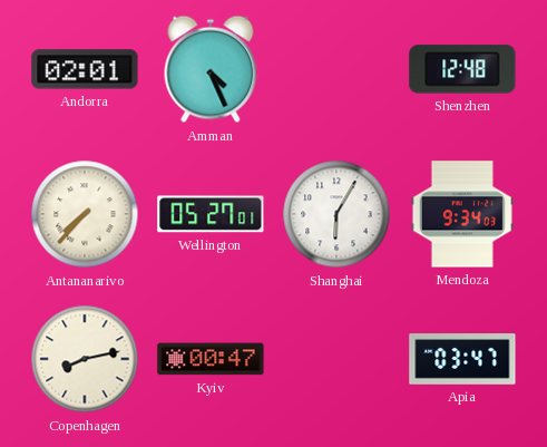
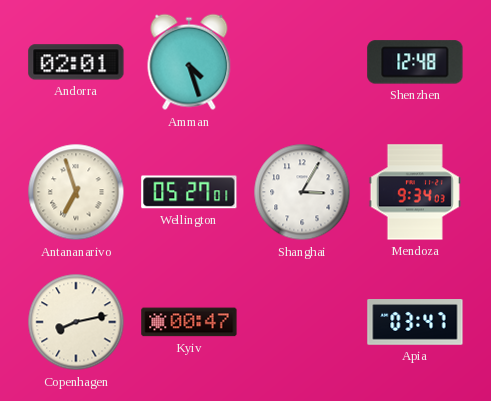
Amman: 4:26 -> 4:27 (189, 62)
Antananarivo: 7:37 -> 6:57 (76, 192)
Shanghai: 6:05 -> 3:05 (302, 192)
